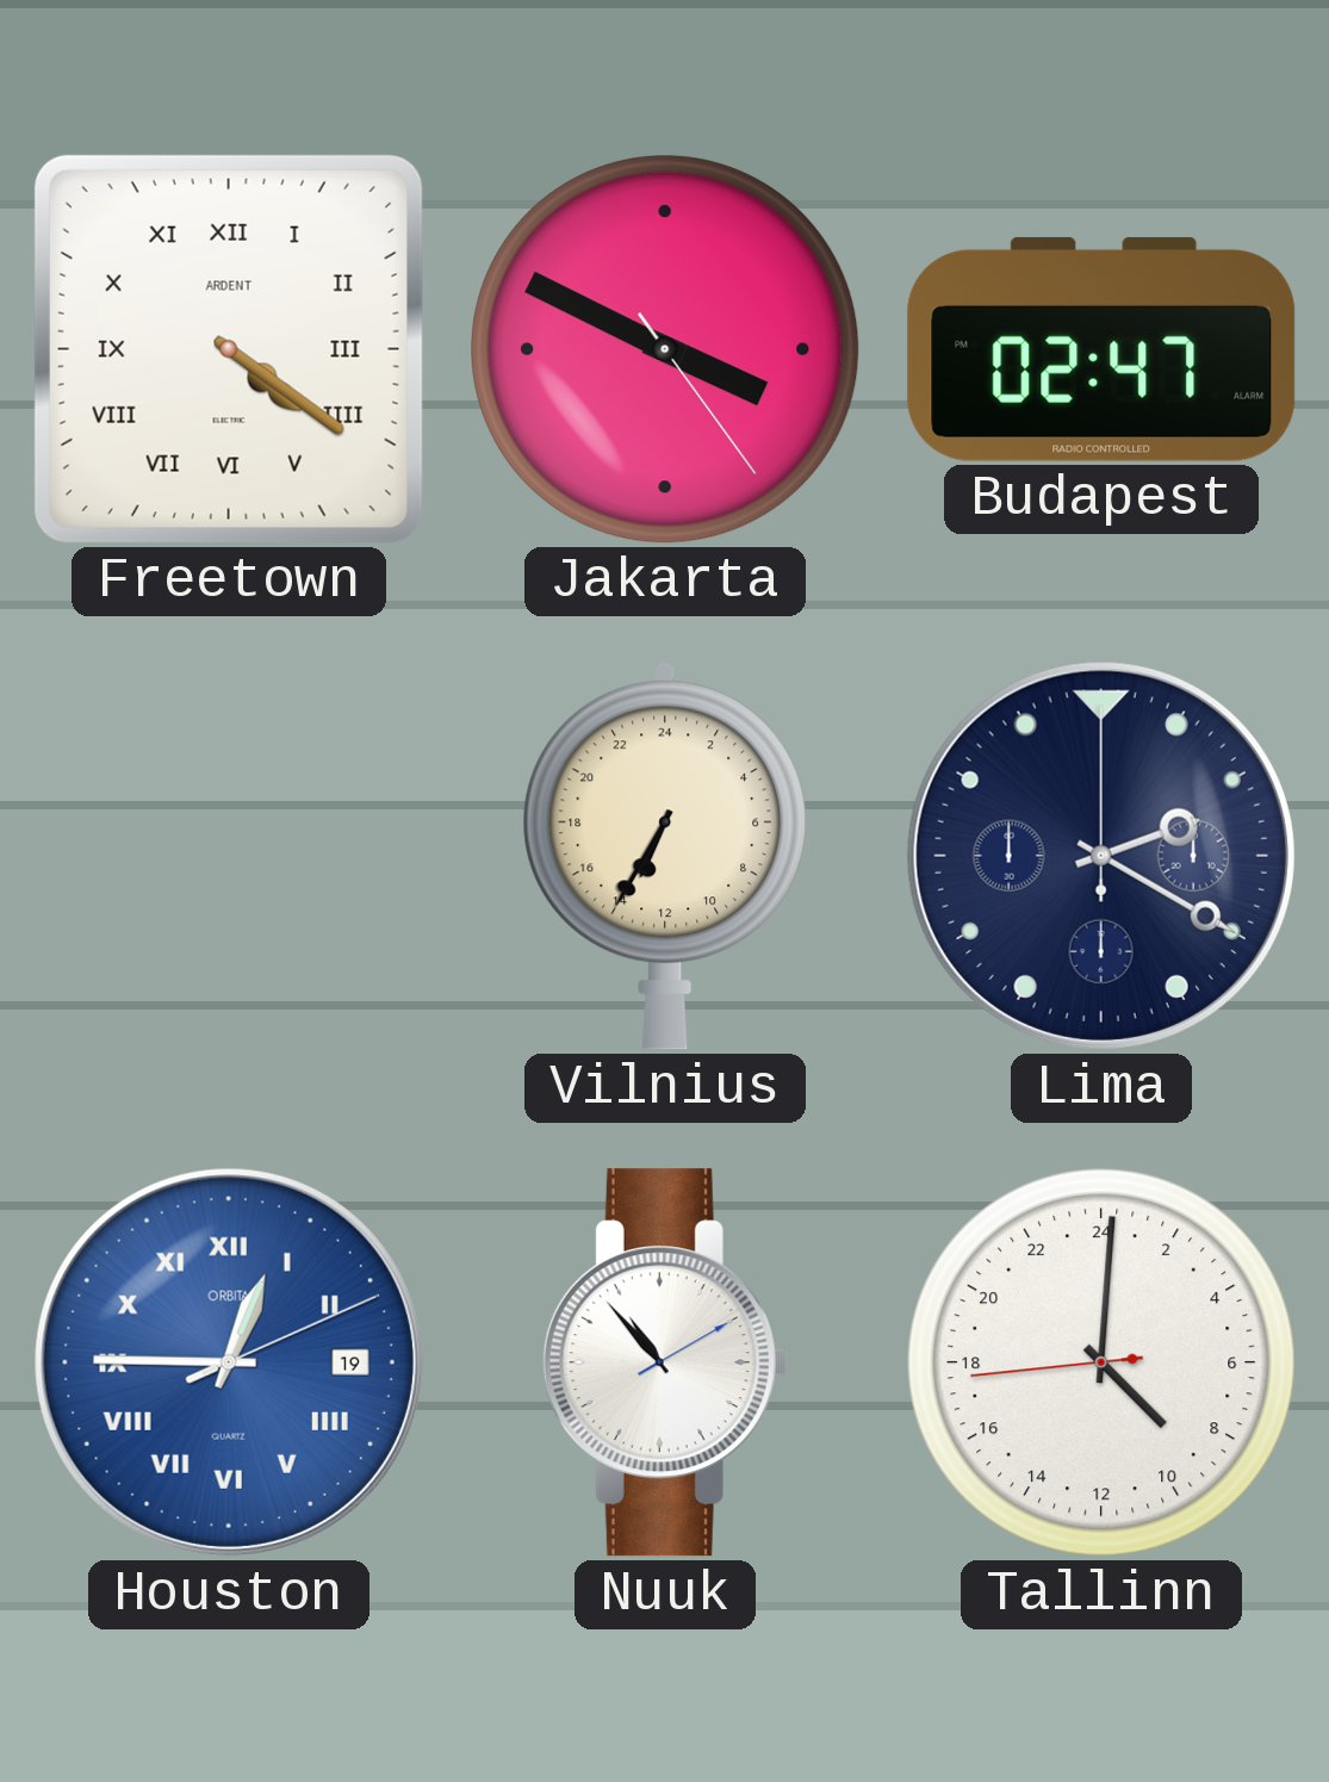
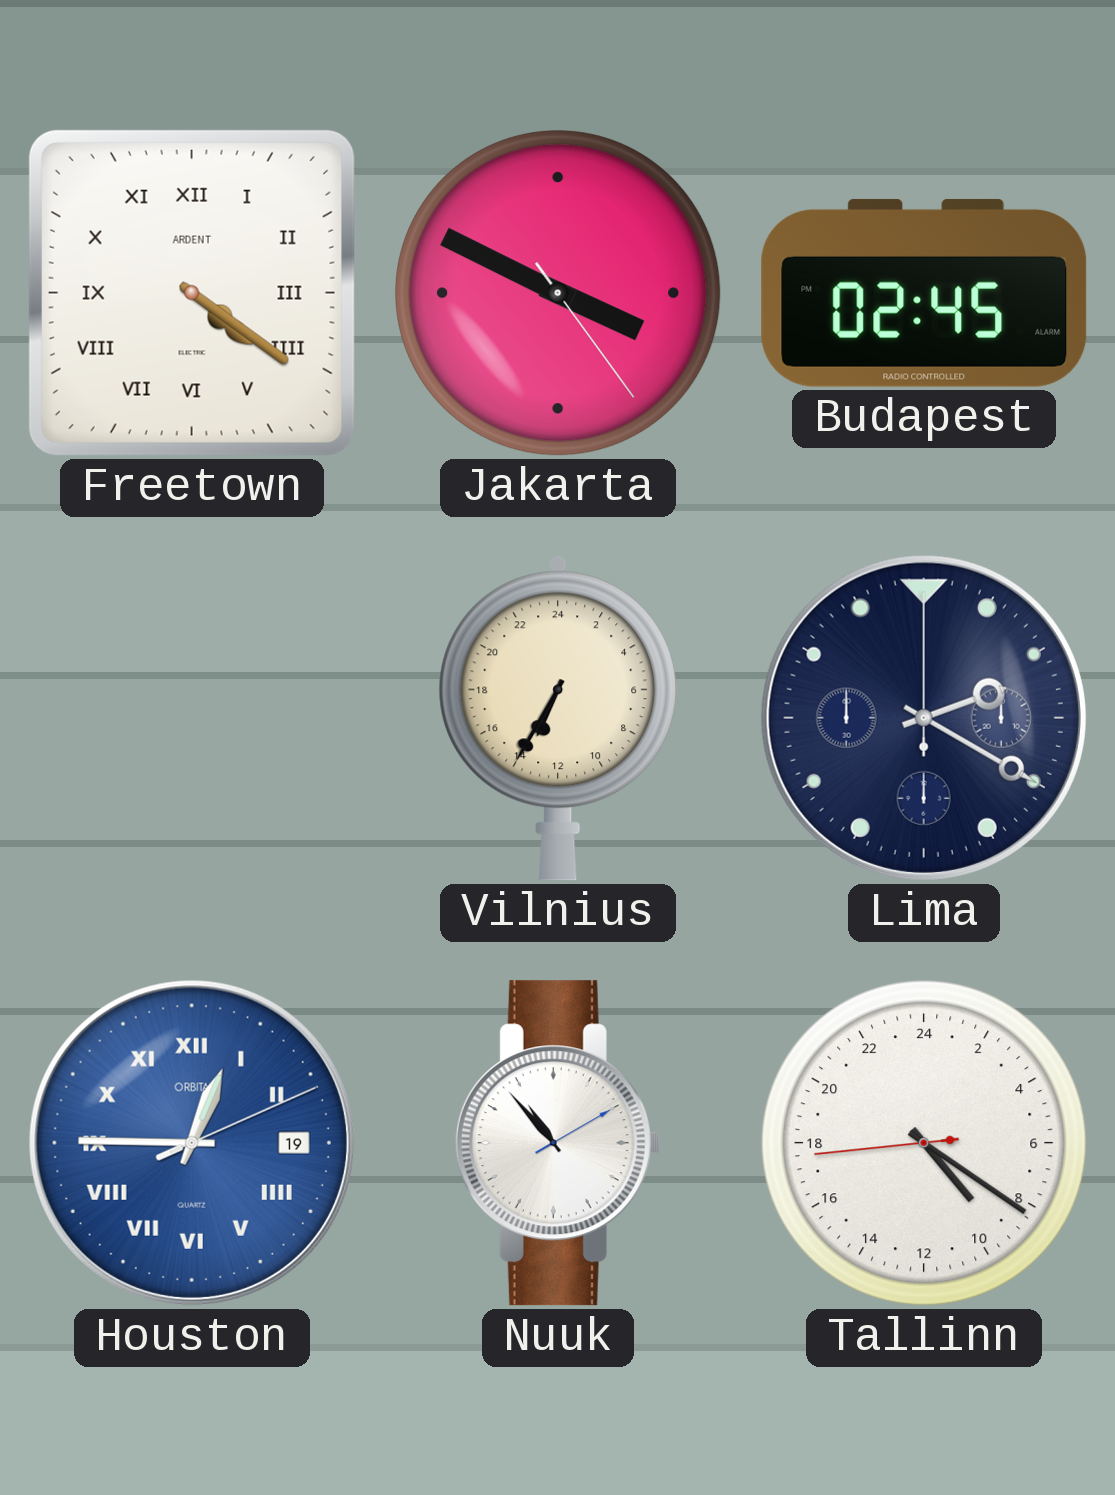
Budapest: 02:47 -> 02:45 (924, 293)
Tallinn: 9:00 -> 9:20 (924, 1143)
